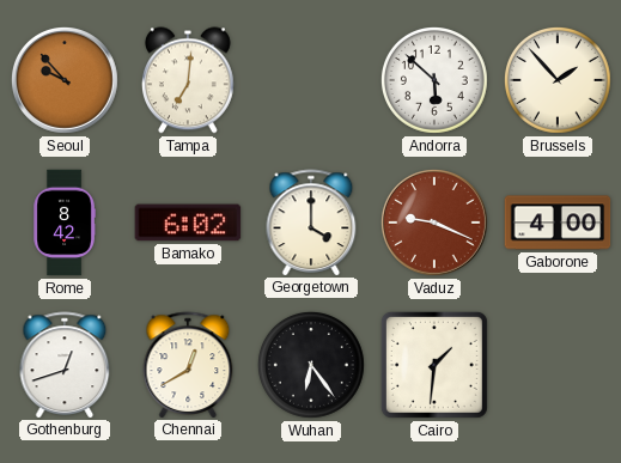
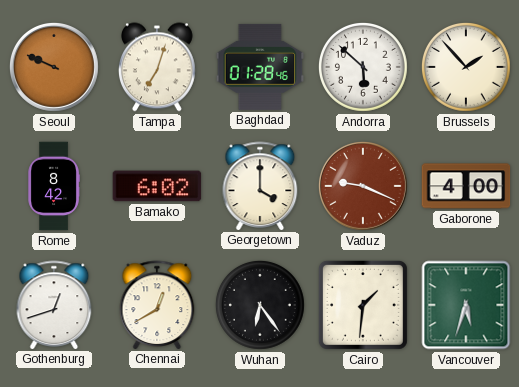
Seoul: 9:53 -> 9:49 (54, 67)
Tampa: 7:01 -> 7:03 (157, 67)
Baghdad: none -> 01:28 (260, 67)
Vancouver: none -> 5:33 (466, 305)
